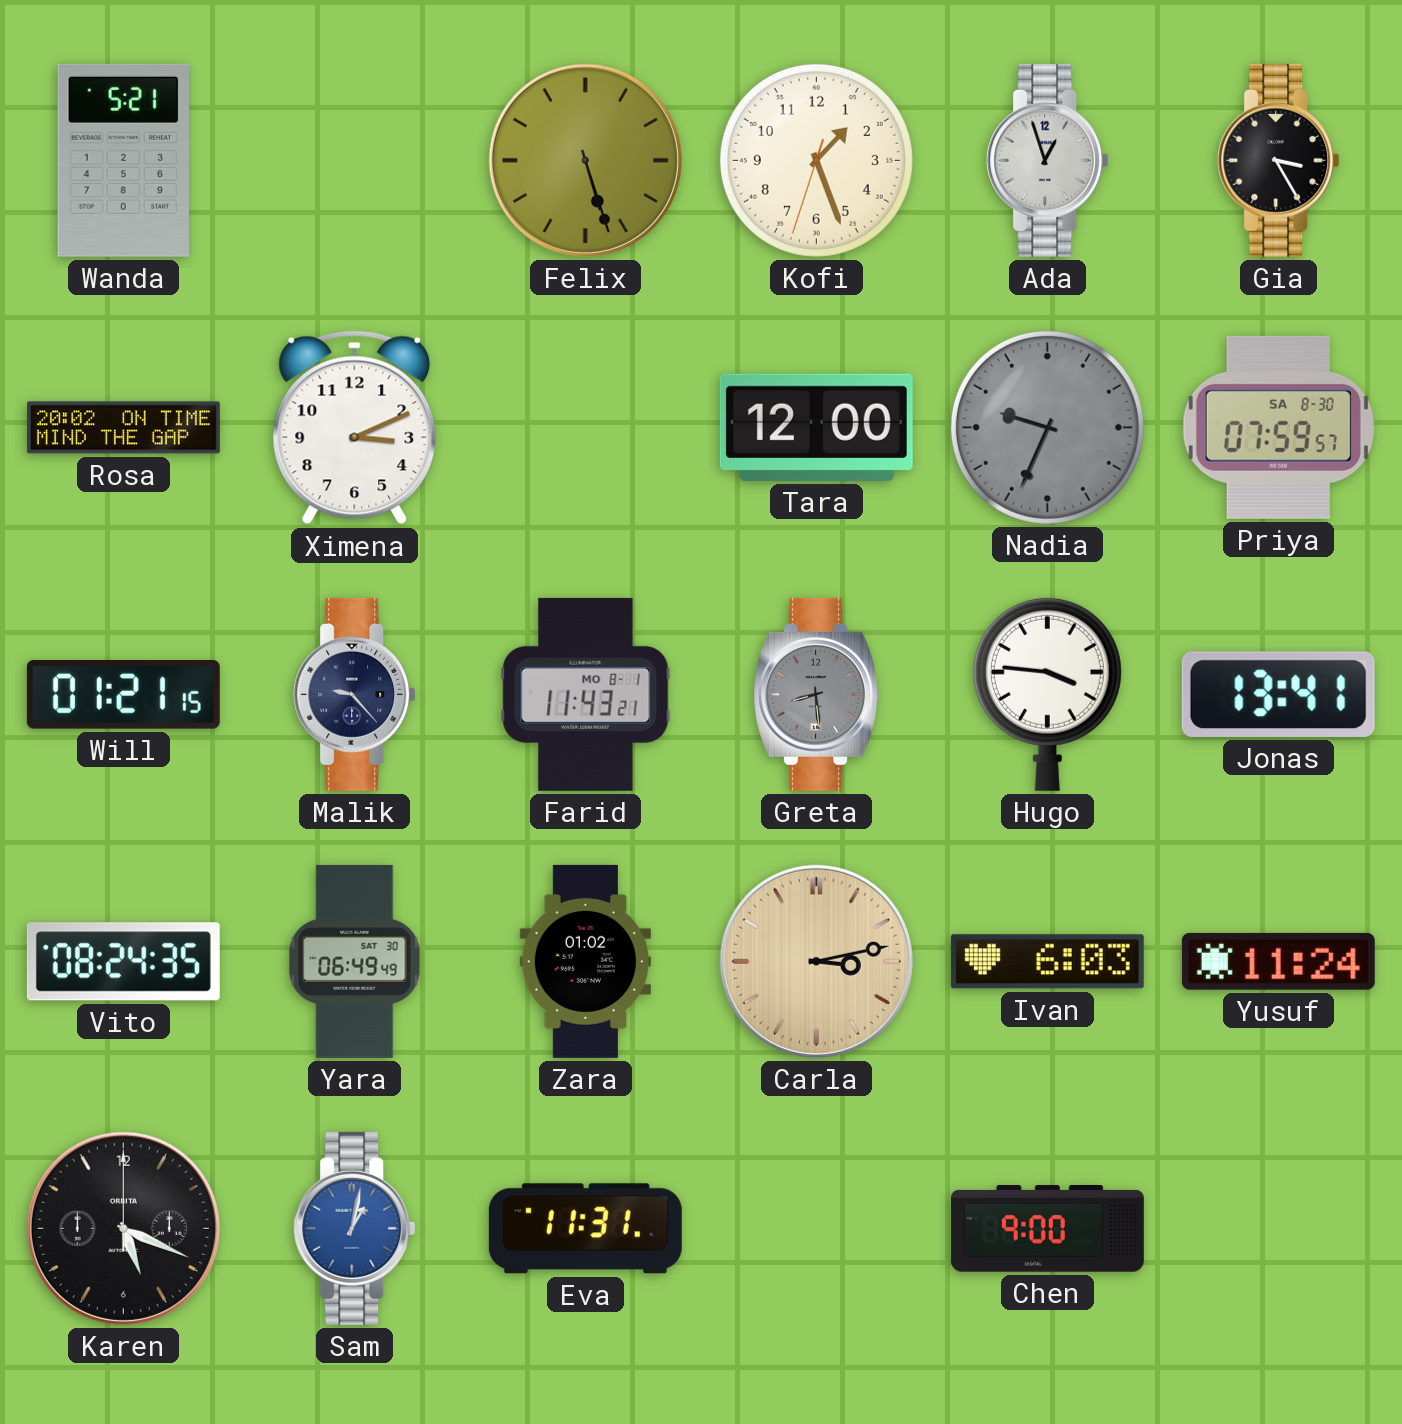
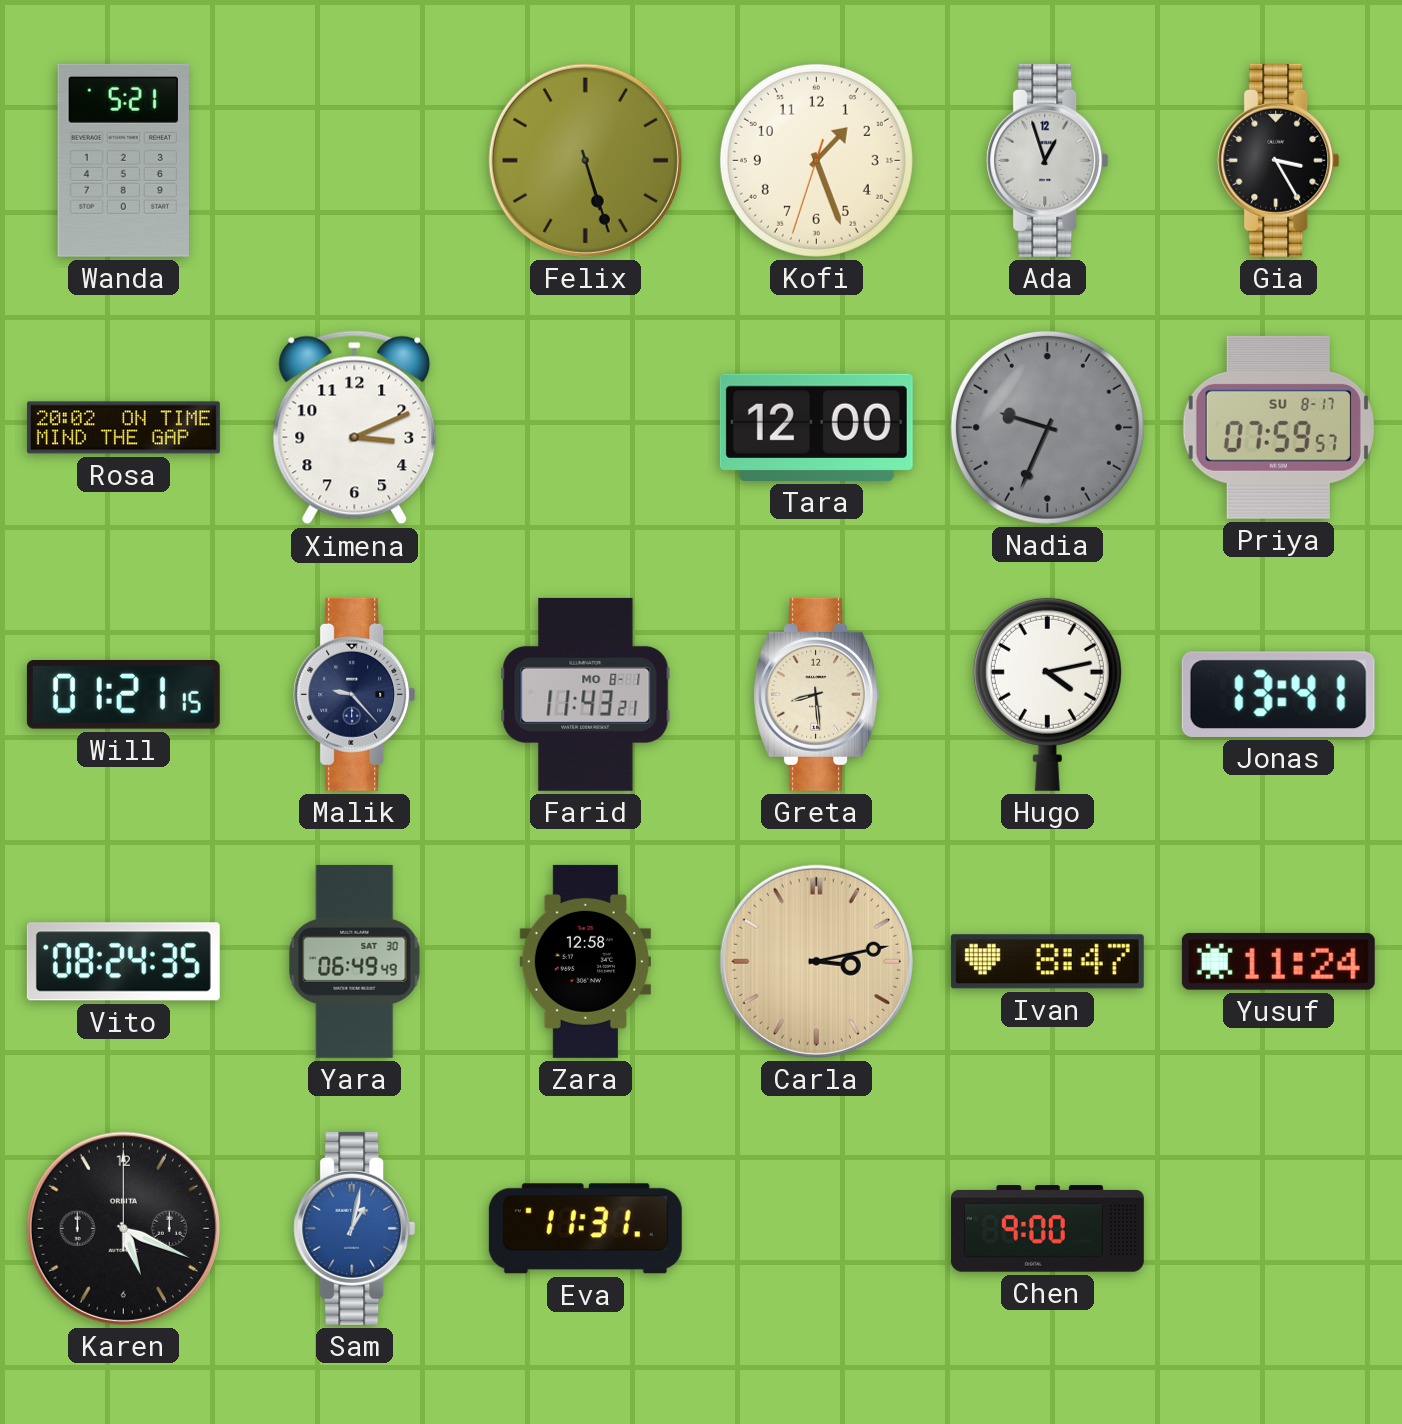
Priya date: SA 8-30 -> SU 8-17 (1278, 427)
Greta dial: grey -> cream (816, 694)
Hugo: 3:46 -> 4:13 (1047, 694)
Zara: 01:02 -> 12:58 (585, 961)
Ivan: 6:03 -> 8:47 (1047, 962)
